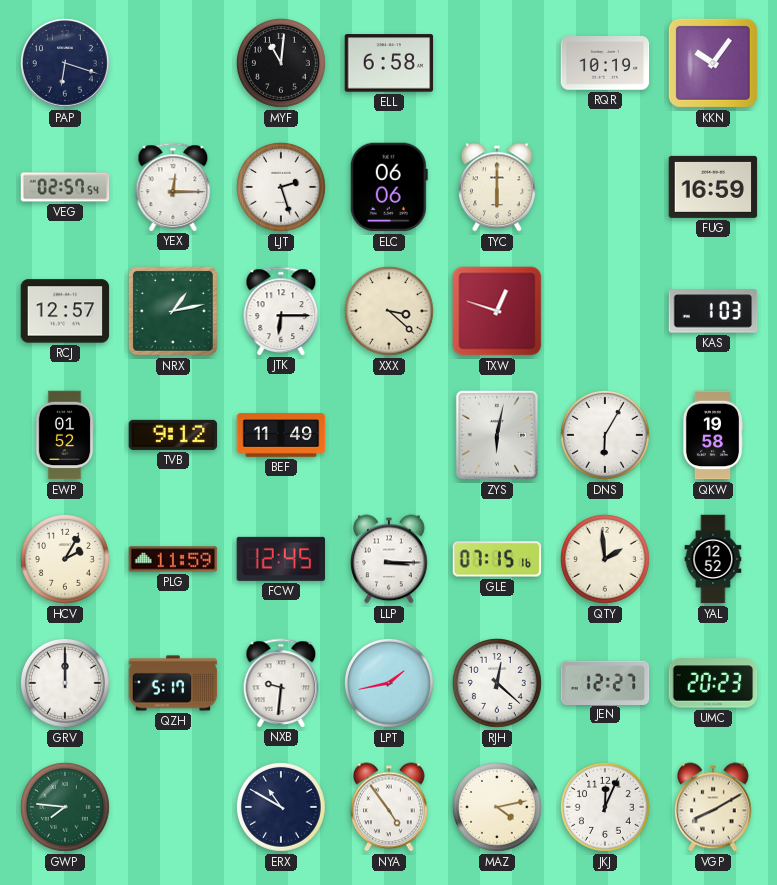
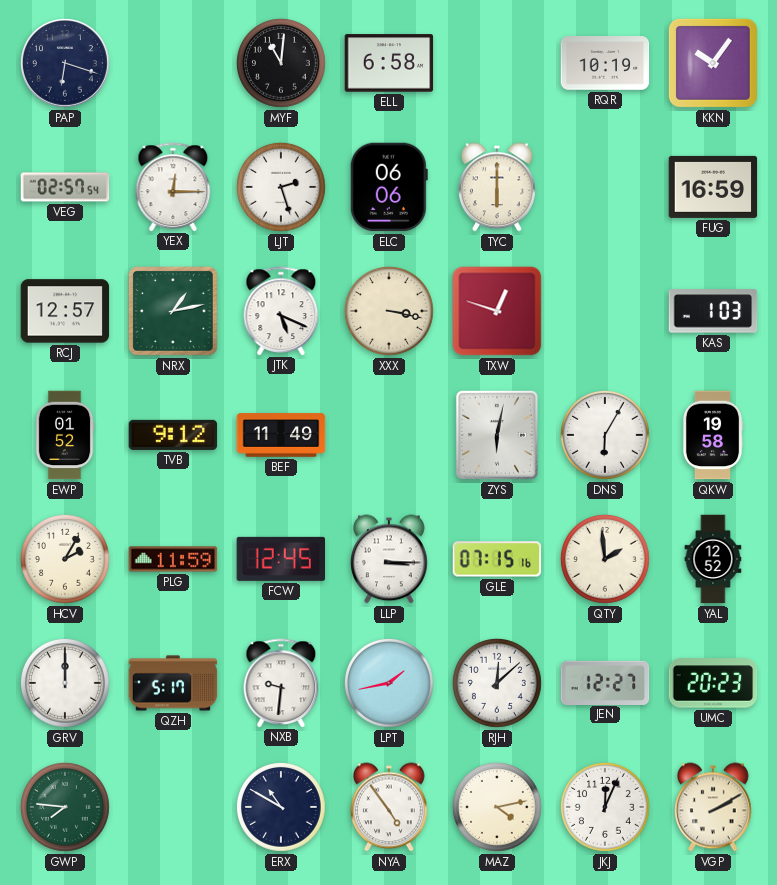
JTK: 6:15 -> 5:19 (281, 311)
XXX: 3:22 -> 3:17 (390, 312)
RJH: 12:22 -> 12:08 (498, 684)
VGP: 8:10 -> 2:10 (714, 807)
